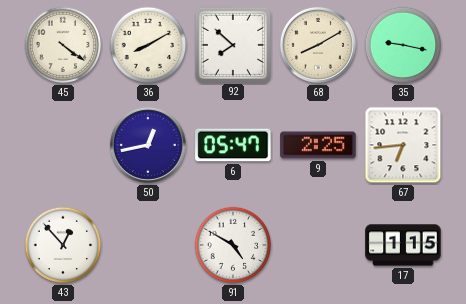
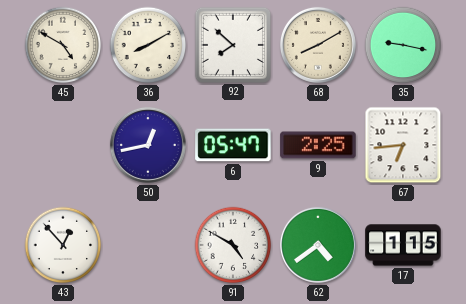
45: 4:21 -> 4:50 (63, 45)
62: none -> 4:39 (318, 245)
